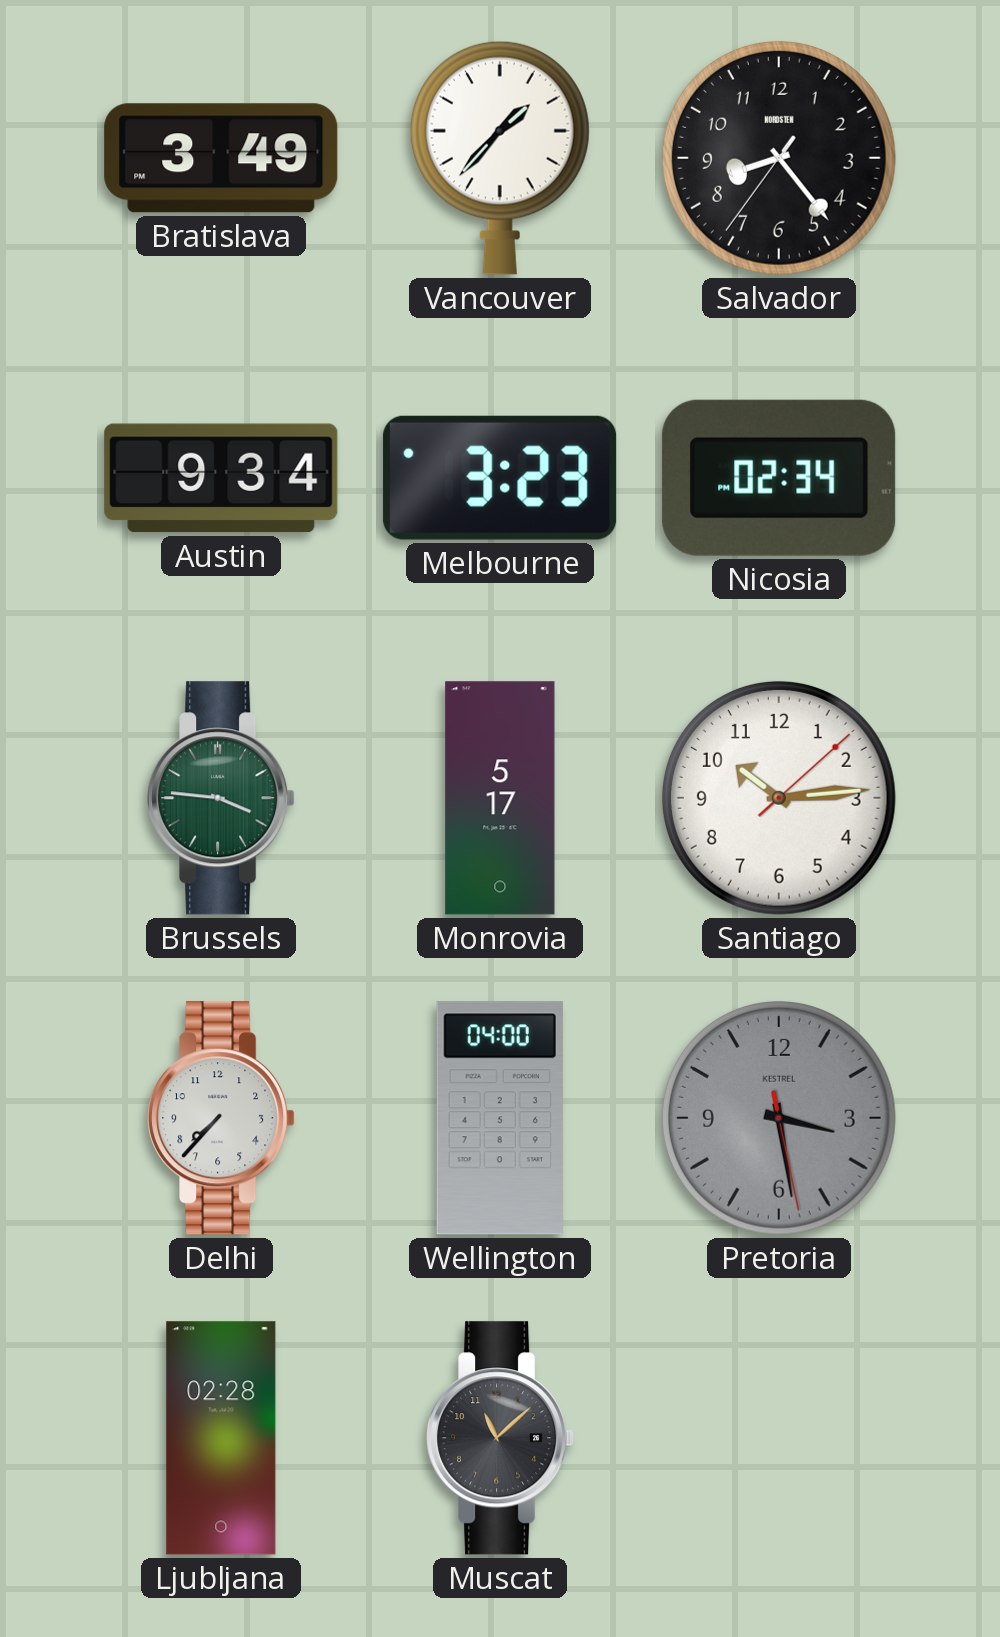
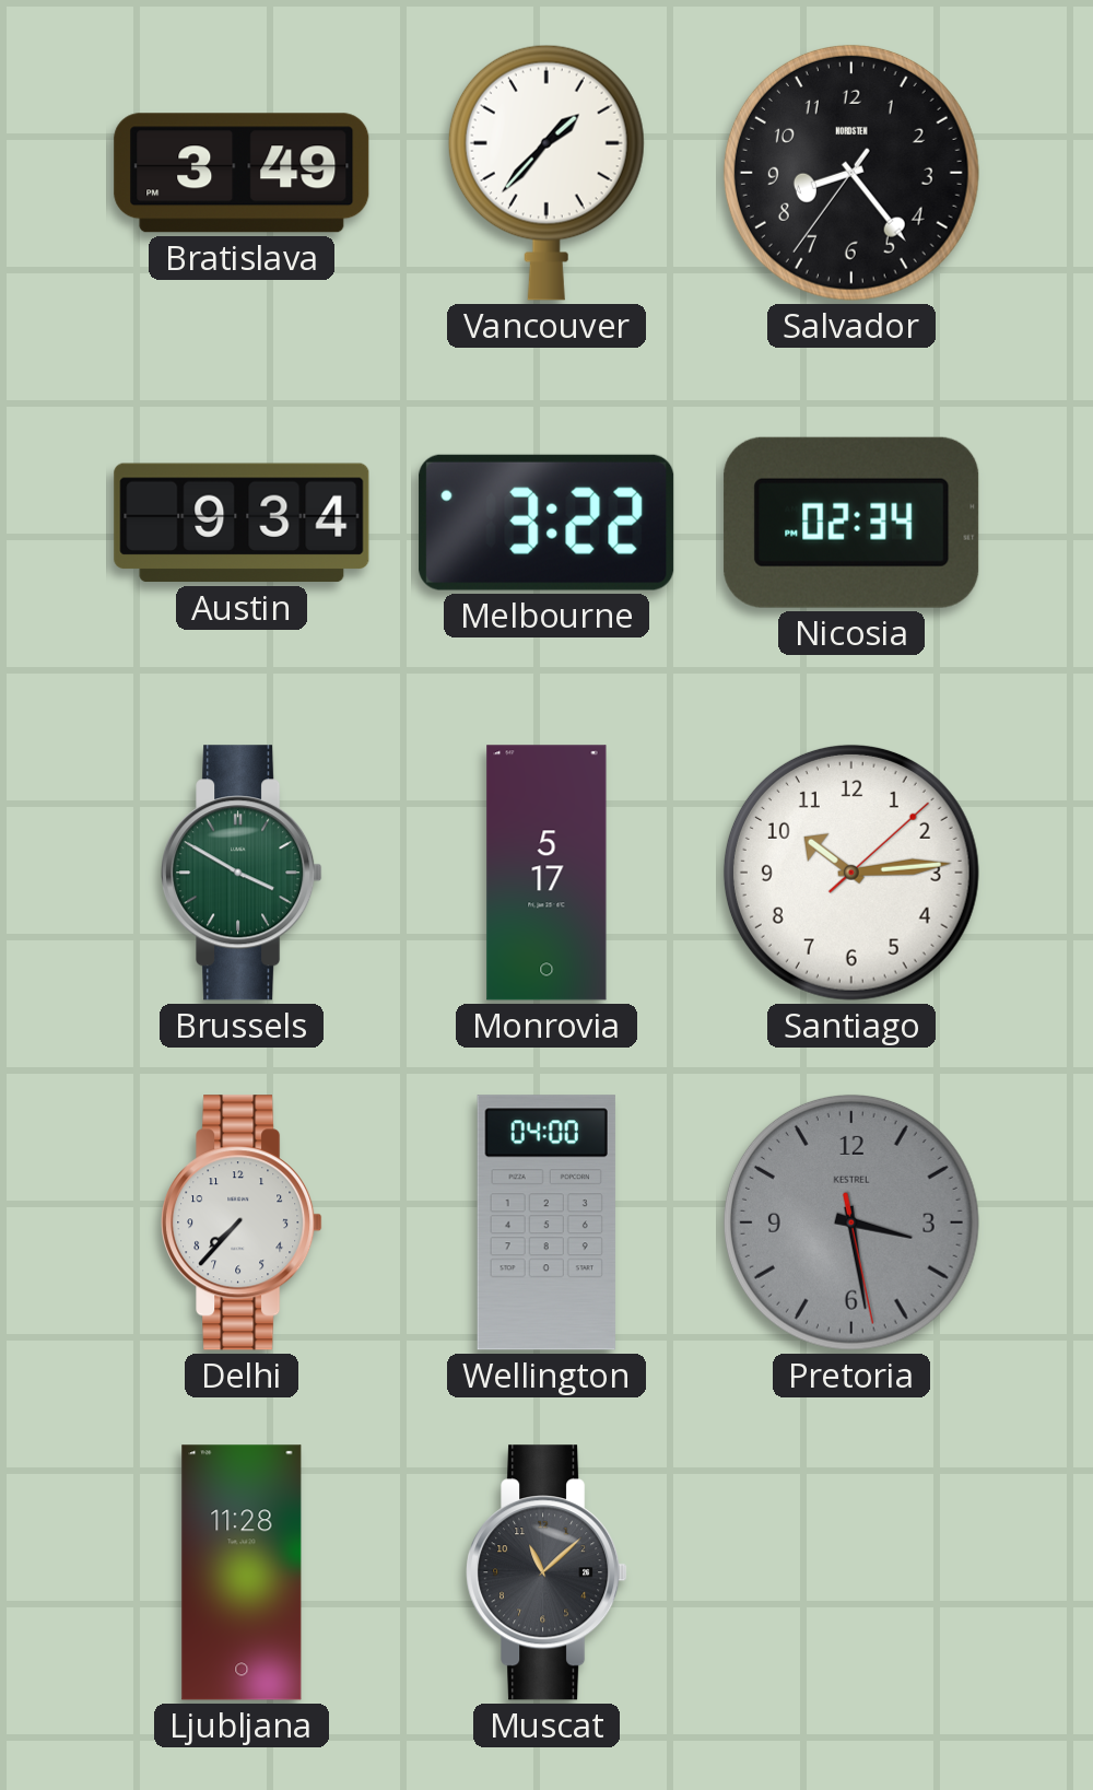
Melbourne: 3:23 -> 3:22 (546, 523)
Brussels: 3:46 -> 3:50 (242, 873)
Ljubljana: 02:28 -> 11:28 (242, 1572)
